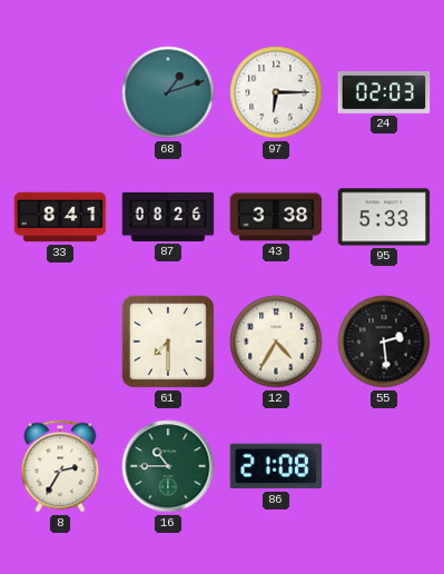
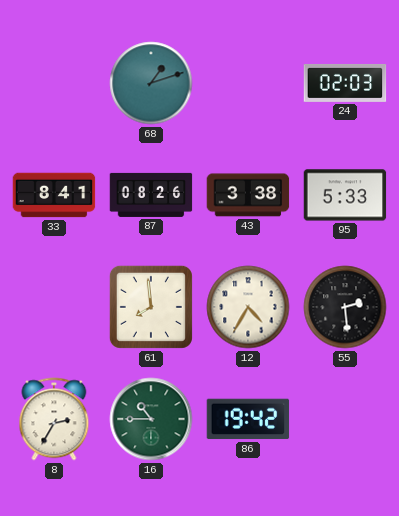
97: 6:15 -> none (276, 92)
61: 7:30 -> 7:59 (151, 307)
86: 21:08 -> 19:42 (248, 419)
